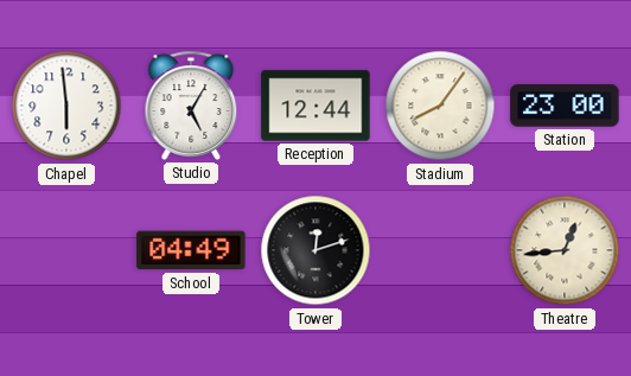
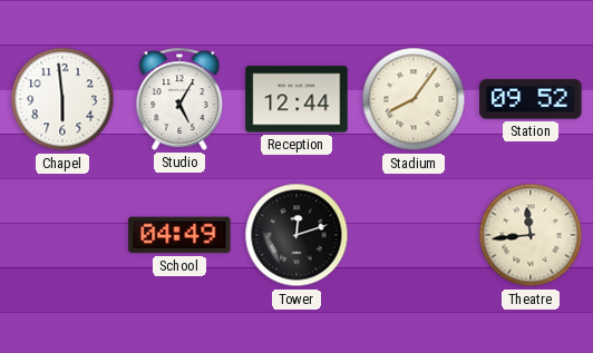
Station: 23:00 -> 09:52 (531, 99)
Theatre: 12:44 -> 11:44 (531, 235)
